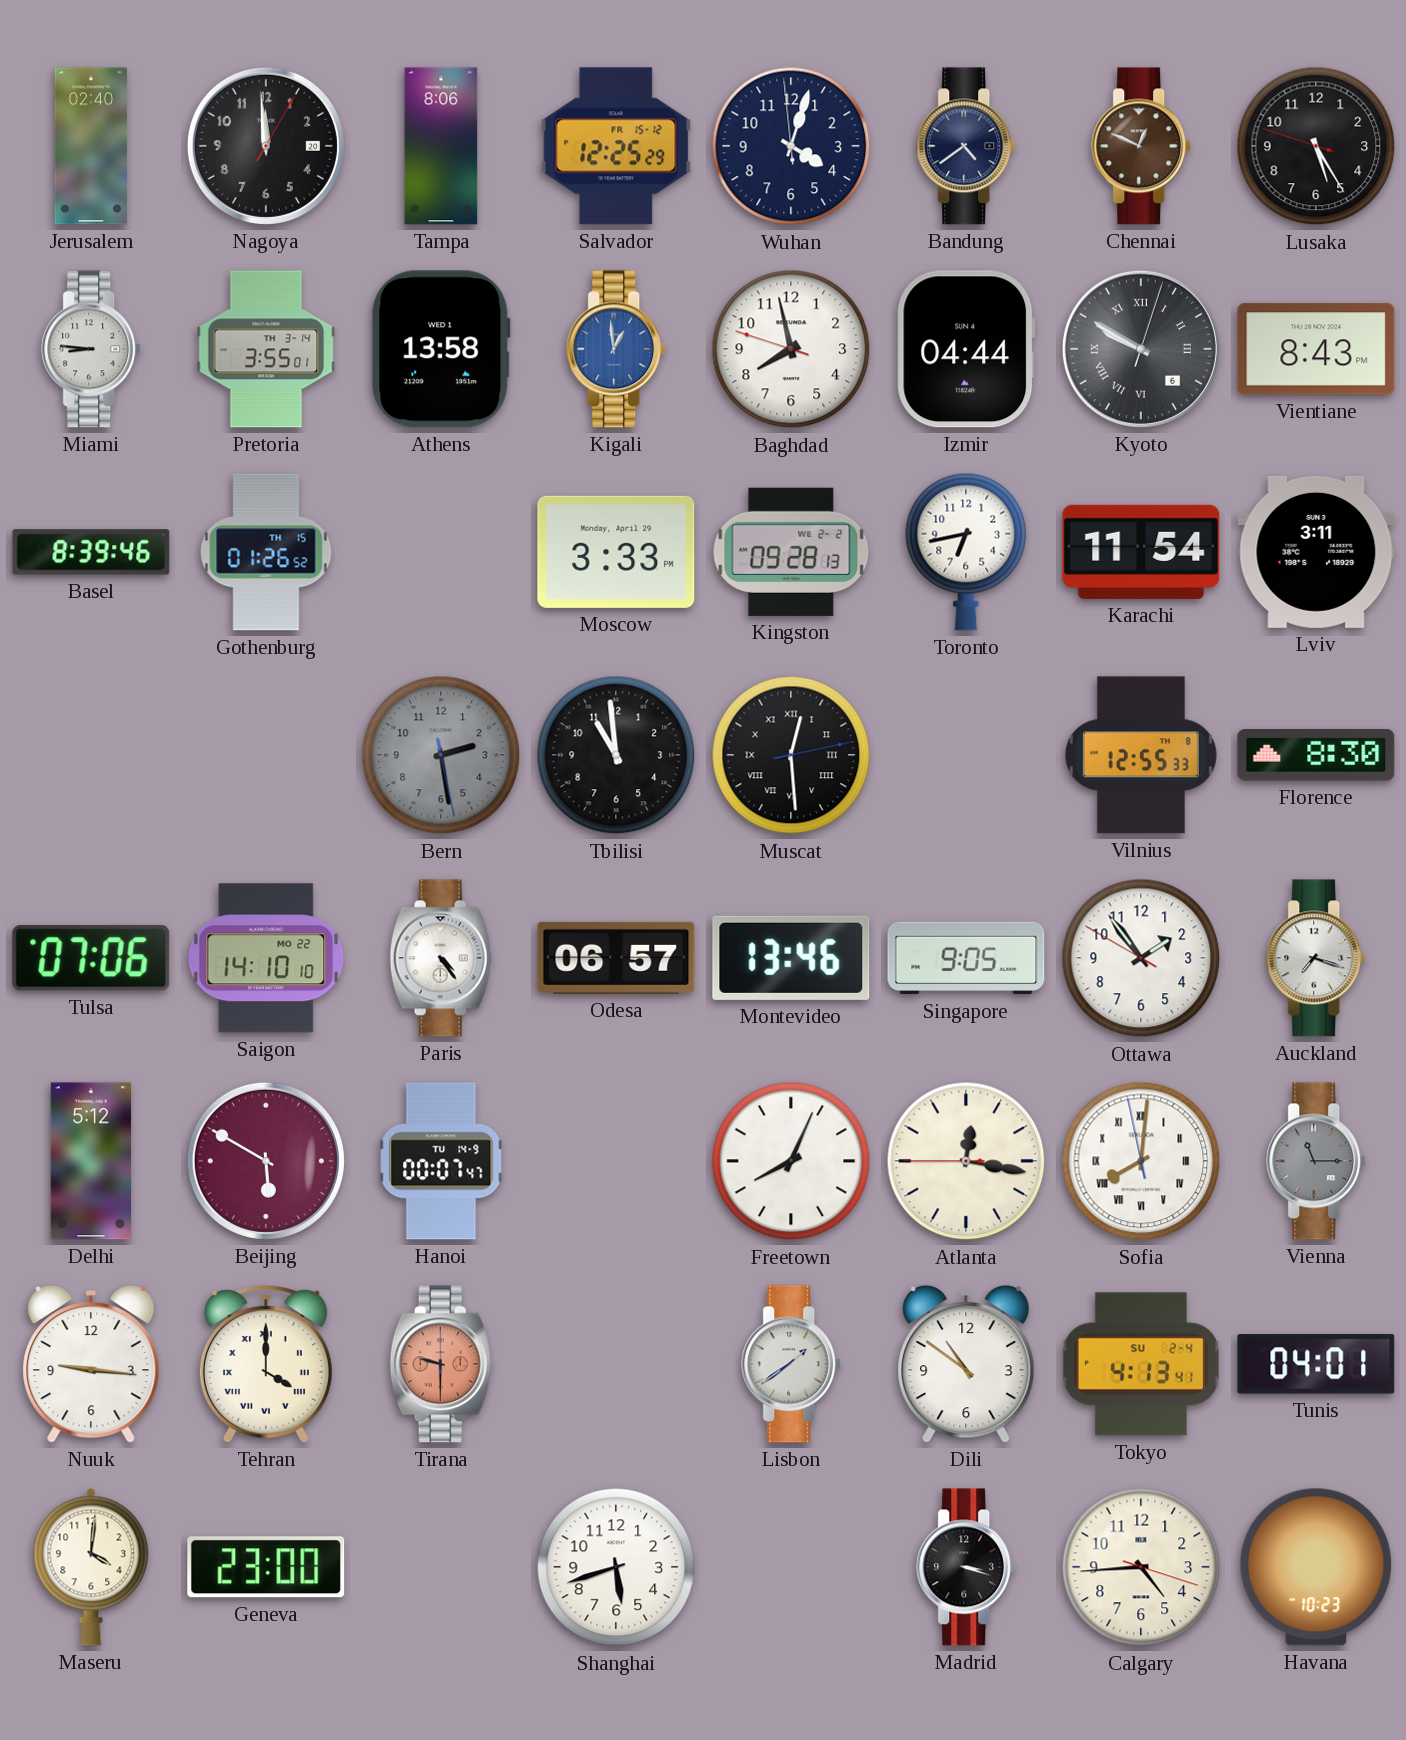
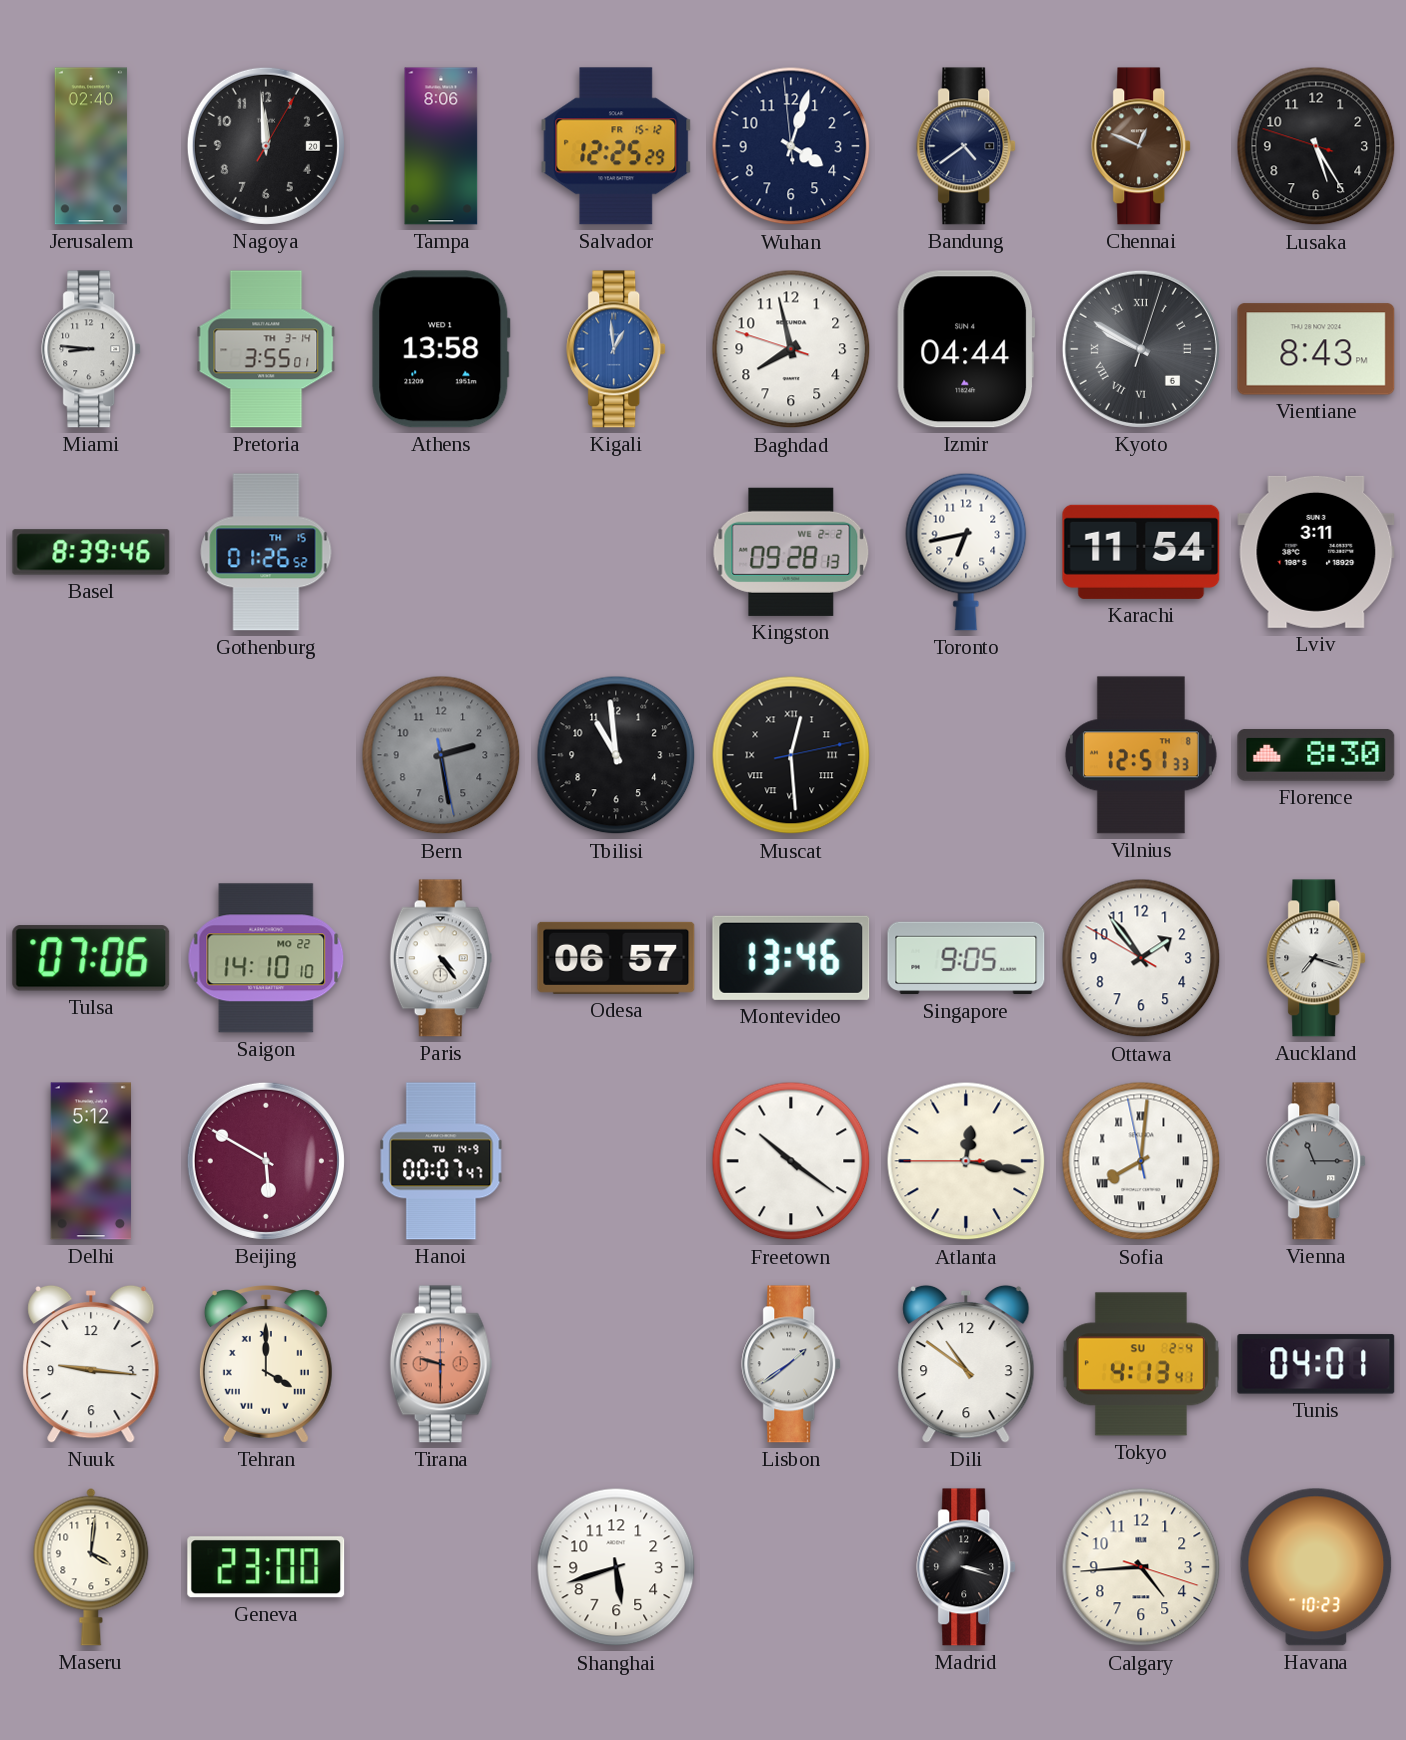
Moscow: 3:33 -> none (616, 552)
Vilnius: 12:55 -> 12:51 (1141, 755)
Freetown: 8:04 -> 10:21 (791, 1161)
